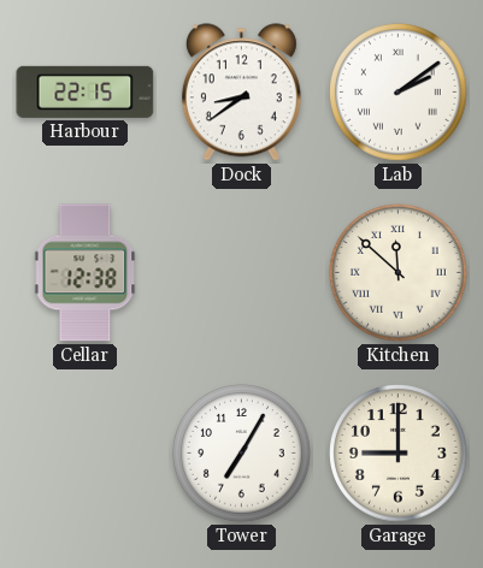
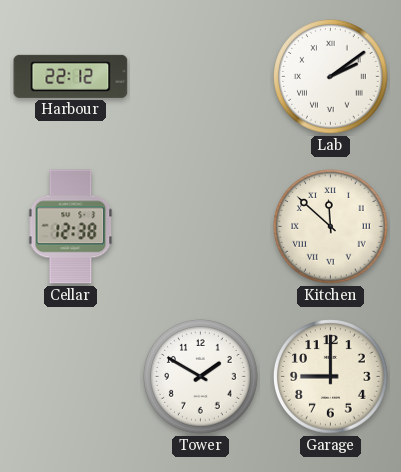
Harbour: 22:15 -> 22:12 (71, 76)
Dock: 8:39 -> none (241, 93)
Tower: 7:05 -> 1:50 (201, 377)
